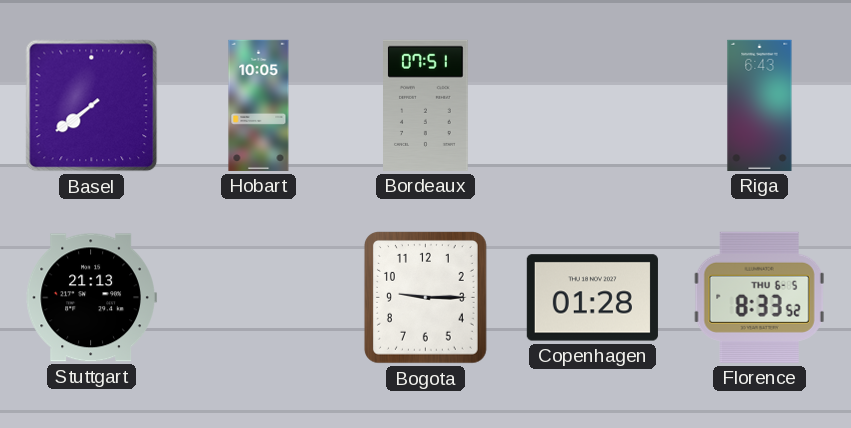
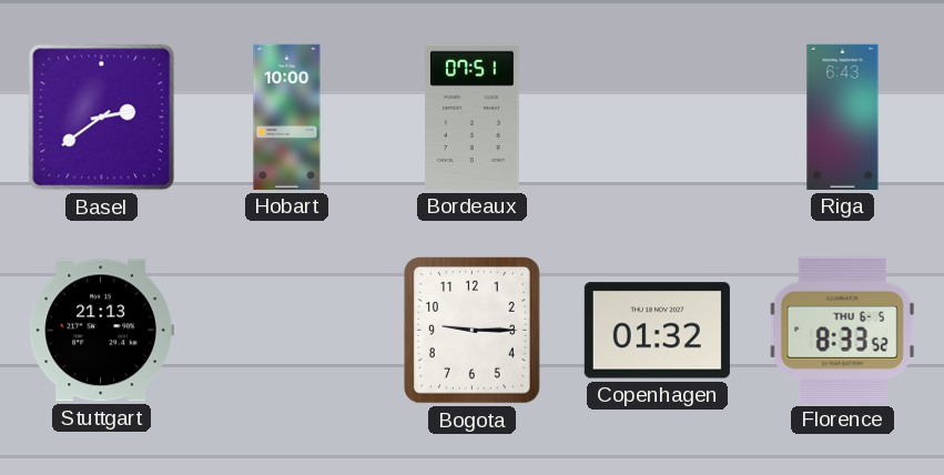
Basel: 7:39 -> 2:39 (102, 118)
Hobart: 10:05 -> 10:00 (287, 117)
Copenhagen: 01:28 -> 01:32 (657, 331)
